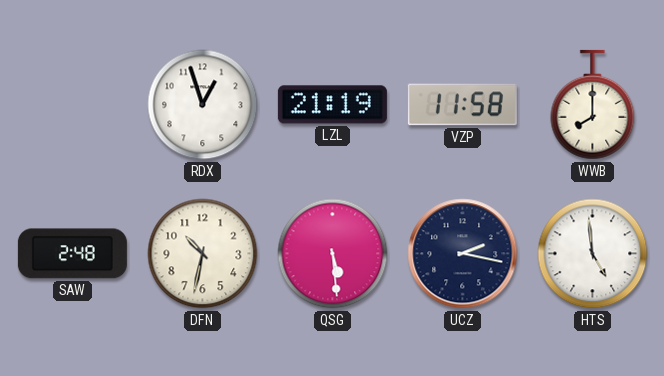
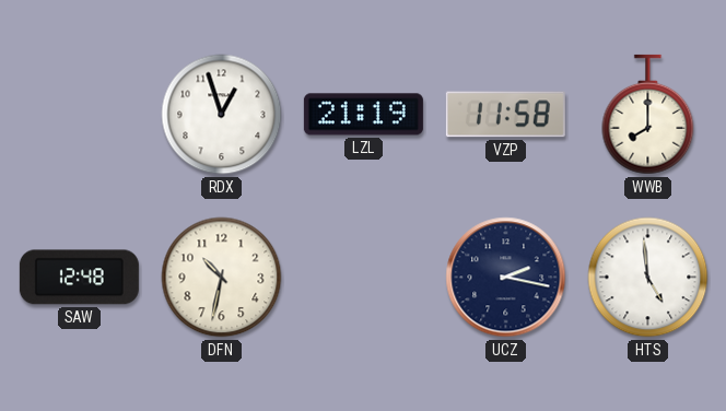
SAW: 2:48 -> 12:48 (79, 278)
QSG: 5:29 -> none (333, 254)
